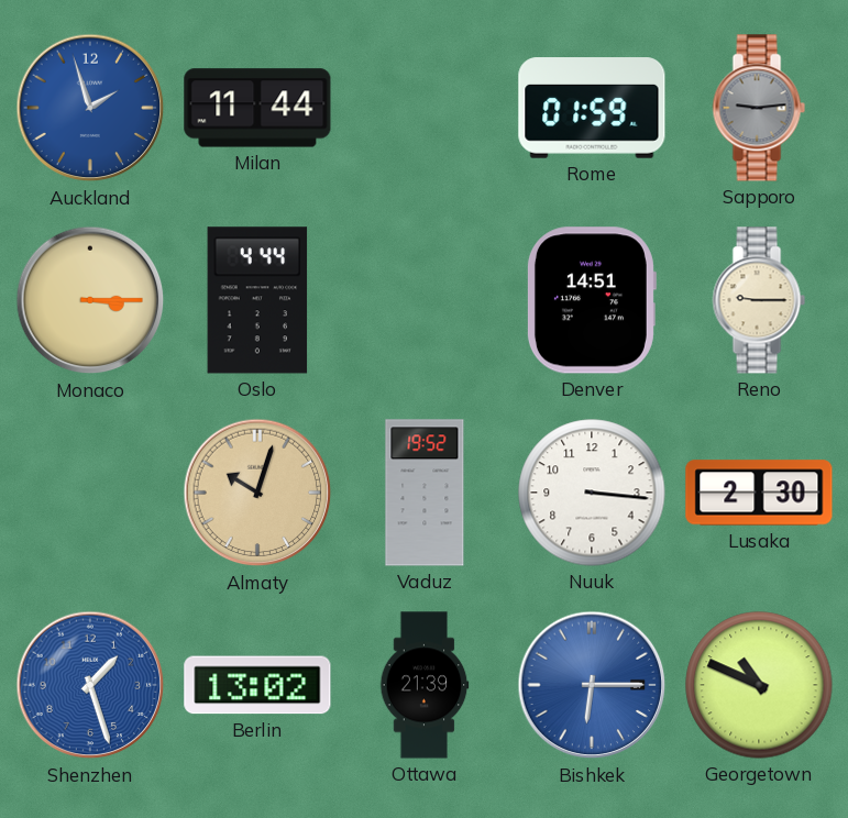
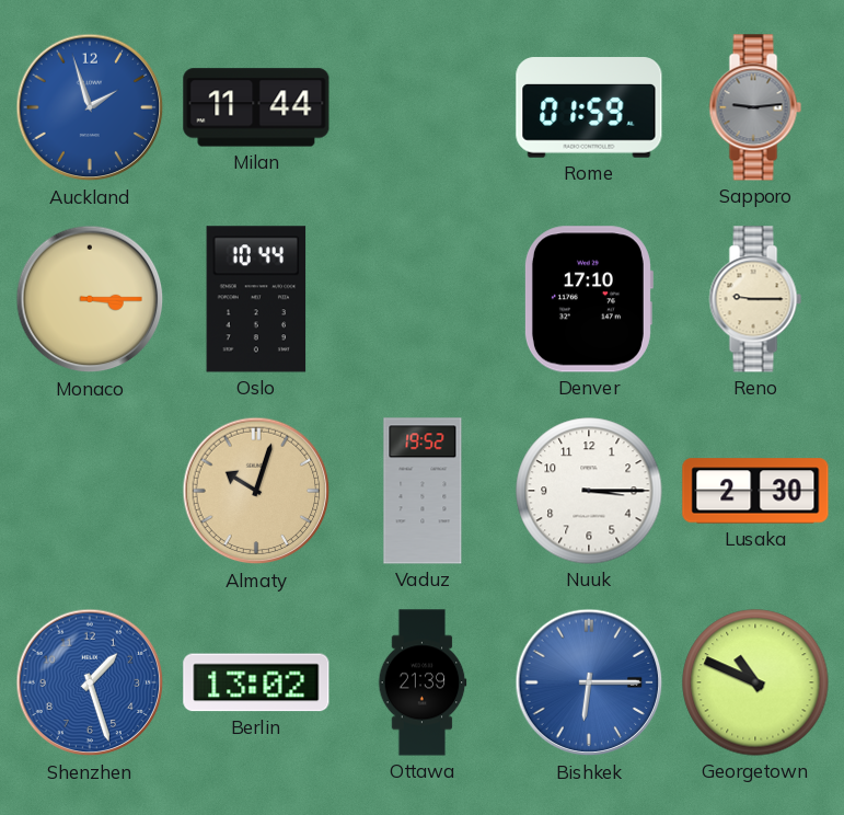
Oslo: 4:44 -> 10:44 (256, 299)
Denver: 14:51 -> 17:10 (588, 299)
Nuuk: 3:16 -> 3:15 (589, 491)
